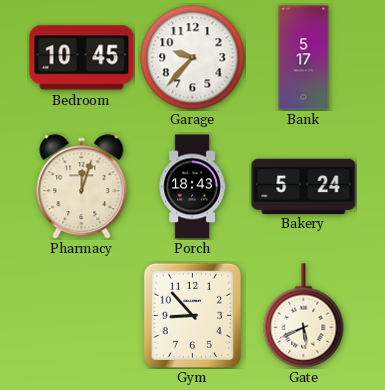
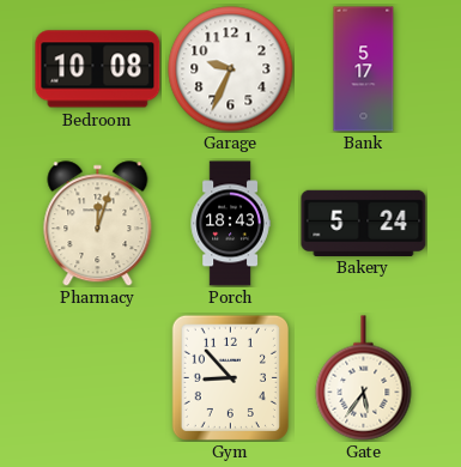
Bedroom: 10:45 -> 10:08 (98, 69)
Garage: 9:37 -> 9:34 (231, 69)
Gate: 5:41 -> 5:36 (364, 378)
